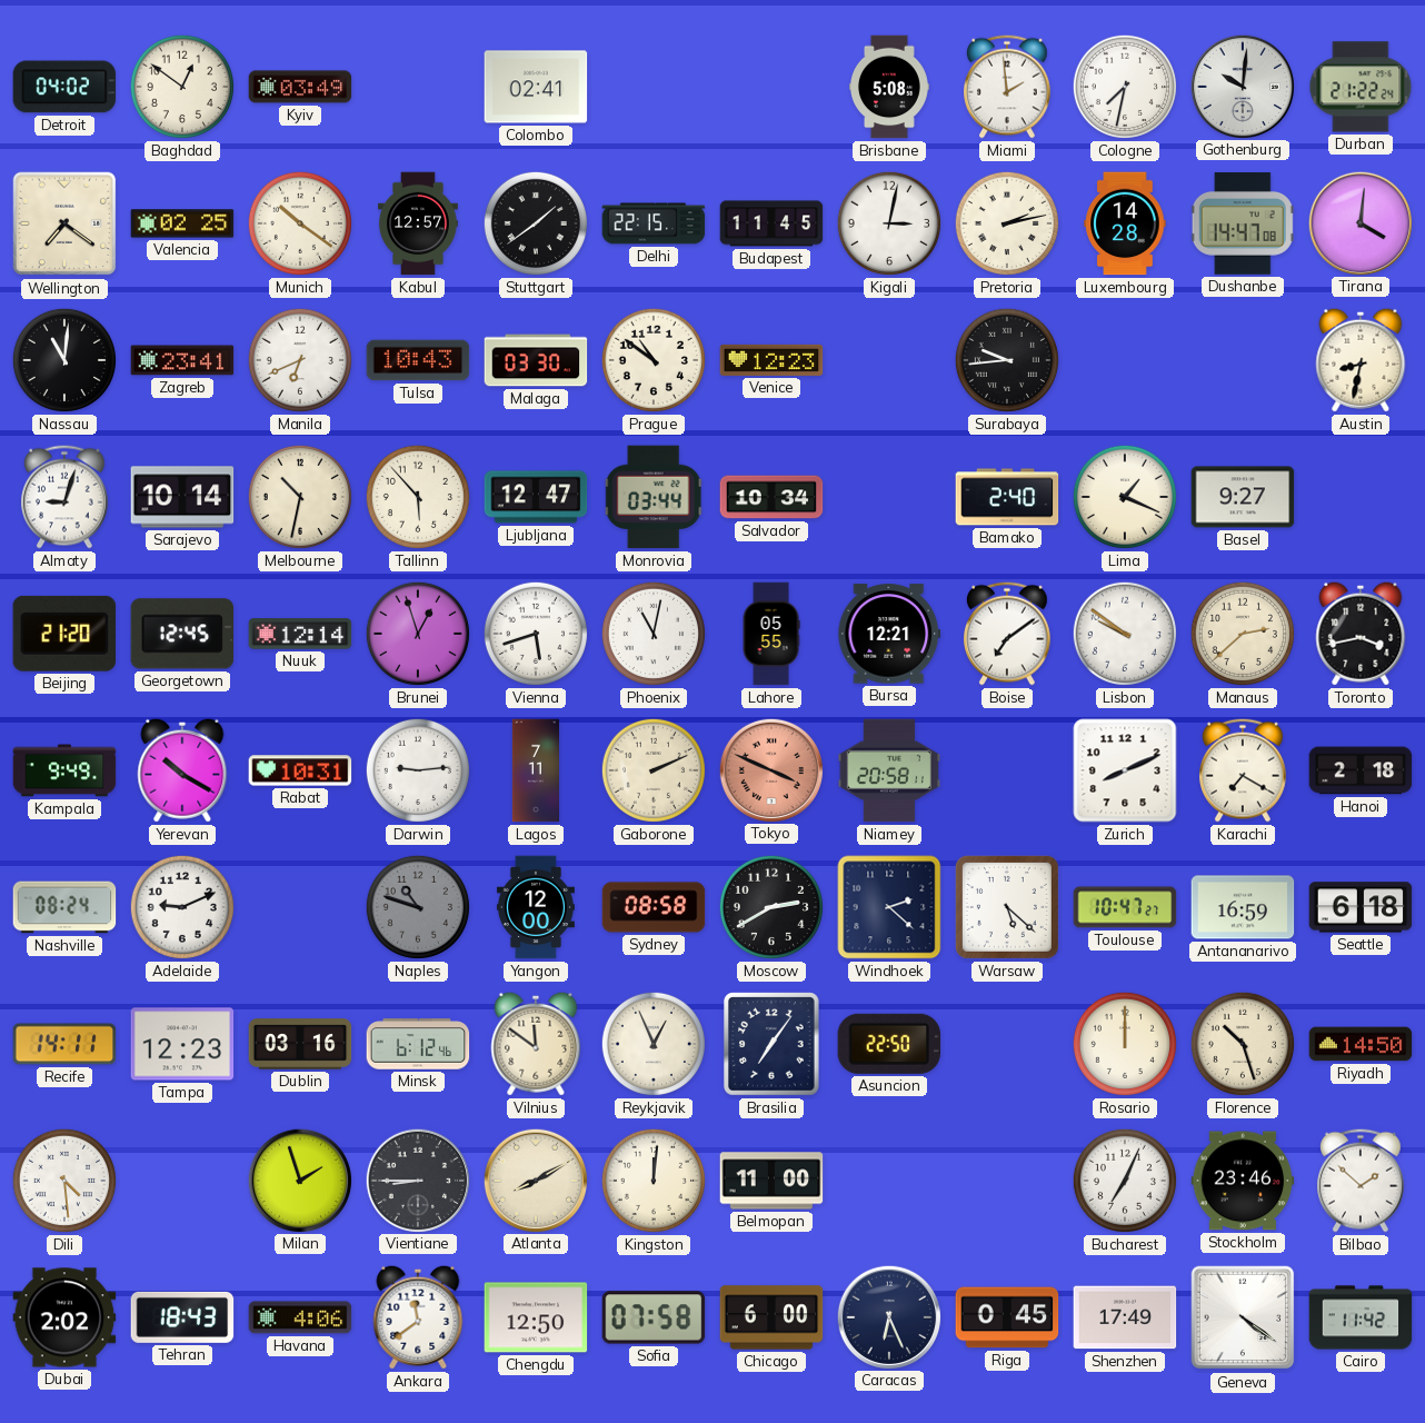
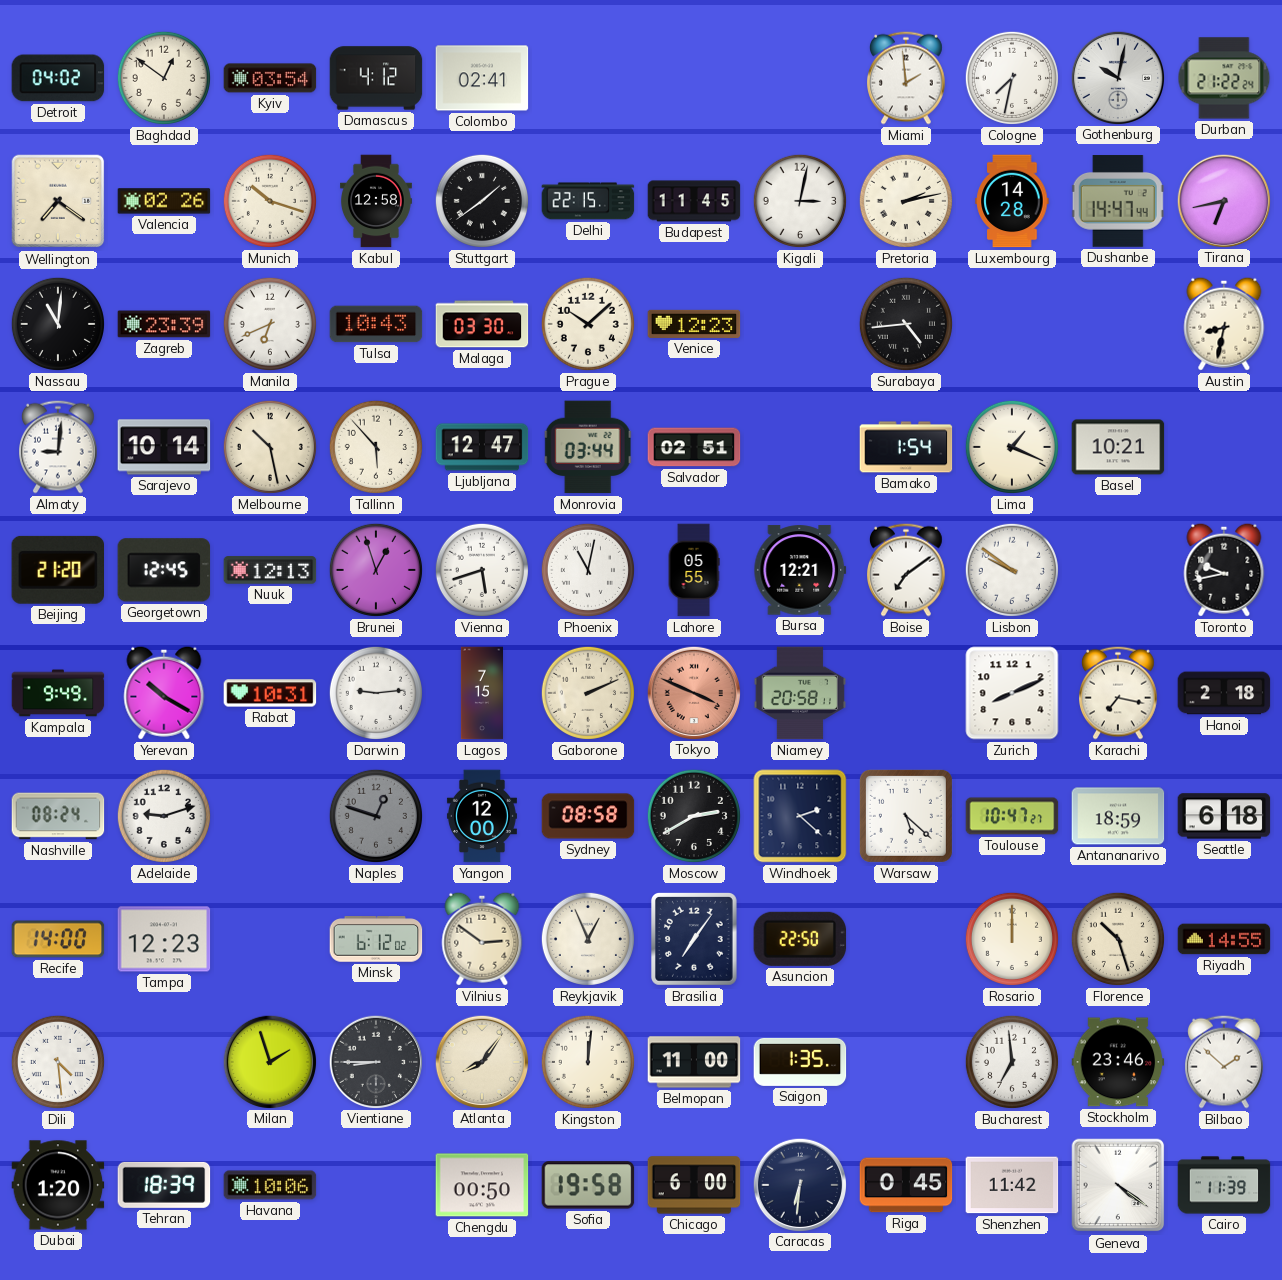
Kyiv: 03:49 -> 03:54 (270, 78)
Damascus: none -> 4:12 (376, 78)
Brisbane: 5:08 -> none (889, 87)
Gothenburg: 10:01 -> 10:02 (1117, 77)
Valencia: 02:25 -> 02:26 (164, 201)
Munich: 10:21 -> 10:18 (270, 201)
Kabul: 12:57 -> 12:58 (377, 201)
Dushanbe: 14:47:08 -> 14:47:44 (1118, 201)
Tirana: 4:01 -> 6:43 (1223, 200)
Zagreb: 23:41 -> 23:39 (164, 324)
Prague: 10:51 -> 10:08 (588, 324)
Surabaya: 9:44 -> 4:44 (906, 324)
Almaty: 9:03 -> 9:01 (59, 447)
Melbourne: 10:32 -> 10:28 (270, 447)
Salvador: 10:34 -> 02:51 (694, 447)
Bamako: 2:40 -> 1:54 (906, 447)
Basel: 9:27 -> 10:21 (1118, 447)
Nuuk: 12:14 -> 12:13 (270, 570)
Manaus: 2:38 -> none (1243, 634)
Toronto: 3:43 -> 9:43 (1224, 570)
Lagos: 7:11 -> 7:15 (481, 693)
Karachi: 7:20 -> 7:17 (1119, 693)
Adelaide: 9:11 -> 9:12 (164, 816)
Naples: 10:48 -> 12:48 (376, 816)
Antananarivo: 16:59 -> 18:59 (1118, 816)
Recife: 14:11 -> 14:00 (58, 939)
Dublin: 03:16 -> none (300, 1044)
Minsk: 6:12:46 -> 6:12:02 (376, 939)
Vilnius: 11:51 -> 2:51 (482, 939)
Riyadh: 14:50 -> 14:55 (1224, 939)
Atlanta: 8:10 -> 8:06 (481, 1061)
Saigon: none -> 1:35 (800, 1062)
Bucharest: 7:04 -> 6:59 (1012, 1062)
Dubai: 2:02 -> 1:20 (58, 1185)
Tehran: 18:43 -> 18:39 (164, 1185)
Havana: 4:06 -> 10:06 (270, 1185)
Ankara: 11:39 -> none (418, 1317)
Chengdu: 12:50 -> 00:50 (482, 1185)
Sofia: 07:58 -> 19:58 (588, 1185)
Caracas: 6:26 -> 6:31 (799, 1184)
Shenzhen: 17:49 -> 11:42 (1012, 1185)
Cairo: 11:42 -> 11:39 (1224, 1185)
